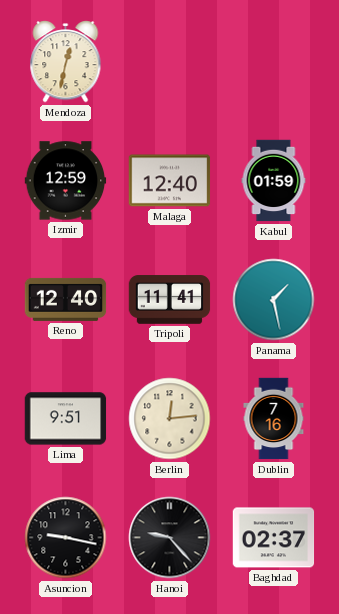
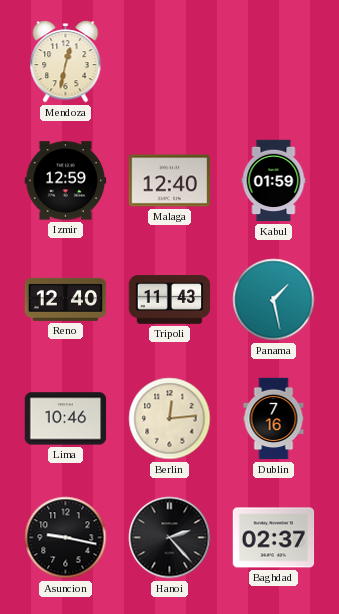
Tripoli: 11:41 -> 11:43 (170, 300)
Lima: 9:51 -> 10:46 (66, 419)
Hanoi: 9:23 -> 2:23 (170, 538)
